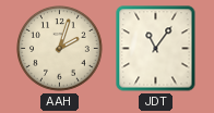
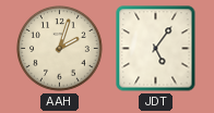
JDT: 11:06 -> 5:06 (156, 49)
